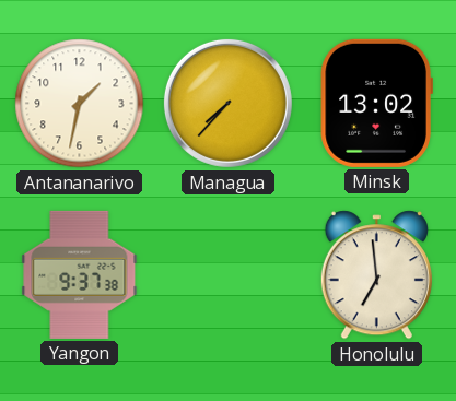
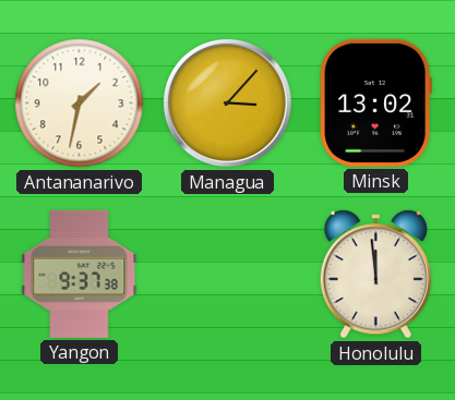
Managua: 7:37 -> 3:07 (227, 102)
Honolulu: 6:59 -> 11:59 (375, 275)
